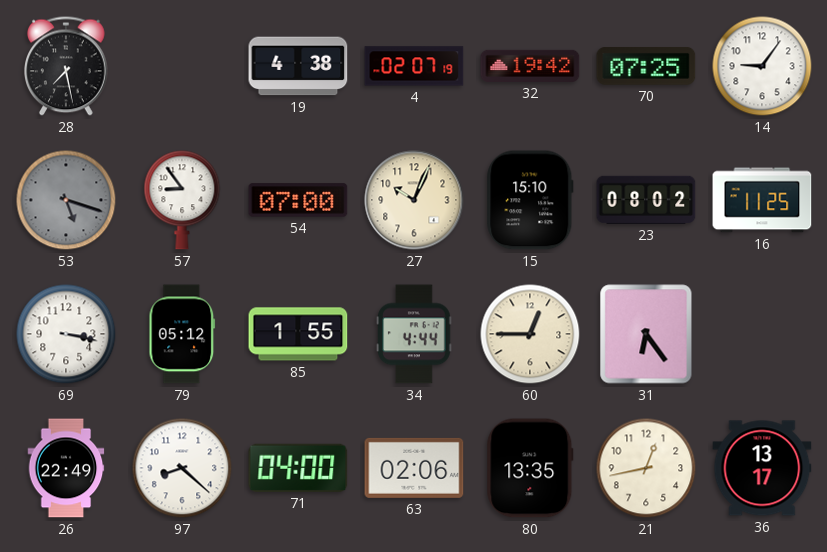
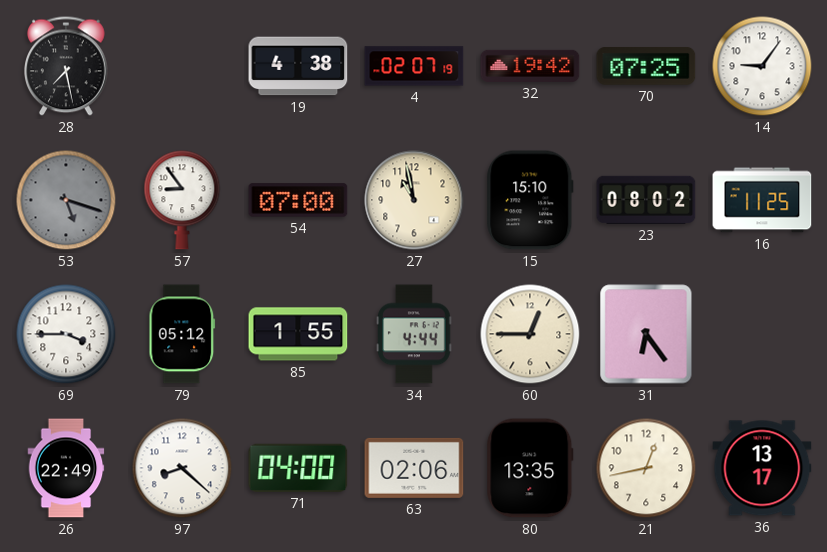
27: 10:04 -> 10:58 (414, 200)
69: 3:17 -> 3:45 (66, 334)
